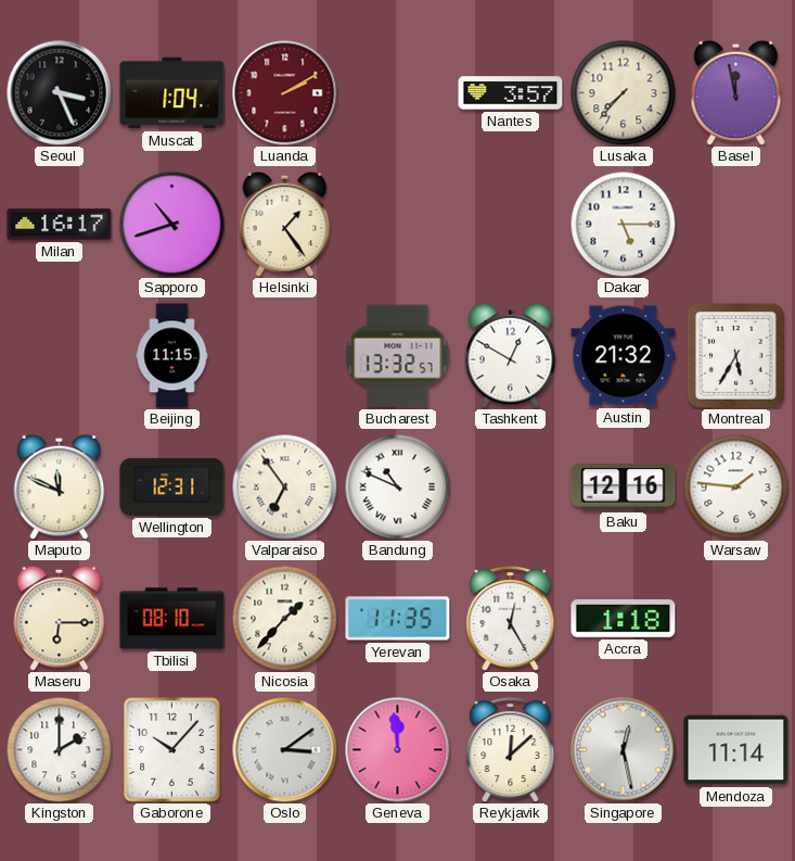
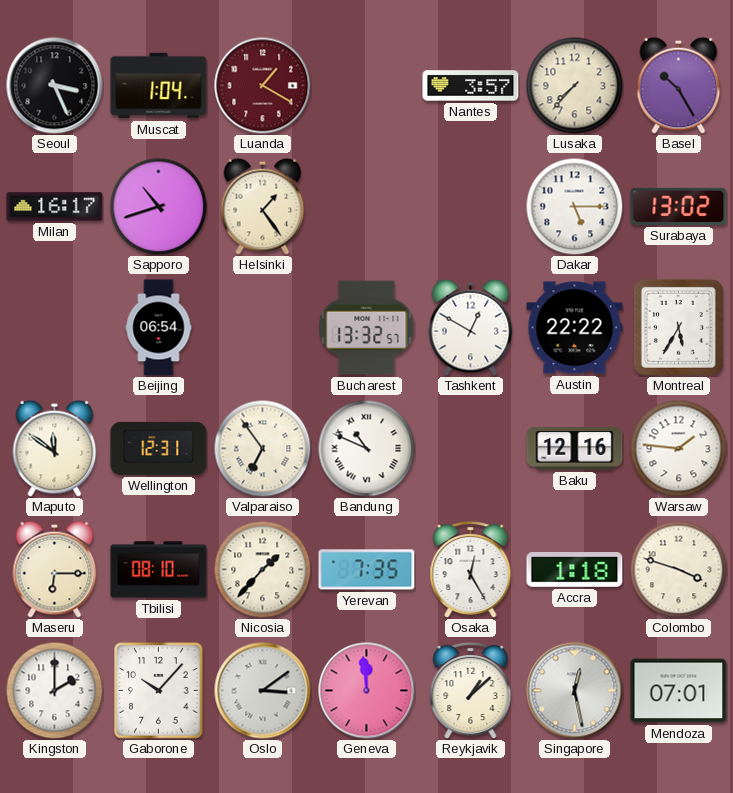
Luanda: 2:10 -> 1:20 (263, 86)
Basel: 11:58 -> 10:25 (679, 85)
Surabaya: none -> 13:02 (679, 206)
Beijing: 11:15 -> 06:54 (159, 328)
Austin: 21:32 -> 22:22 (575, 328)
Maputo: 11:49 -> 11:51 (55, 448)
Yerevan: 11:35 -> 7:35 (367, 570)
Colombo: none -> 3:48 (678, 569)
Reykjavik: 12:08 -> 1:08 (471, 690)
Mendoza: 11:14 -> 07:01 (679, 691)
